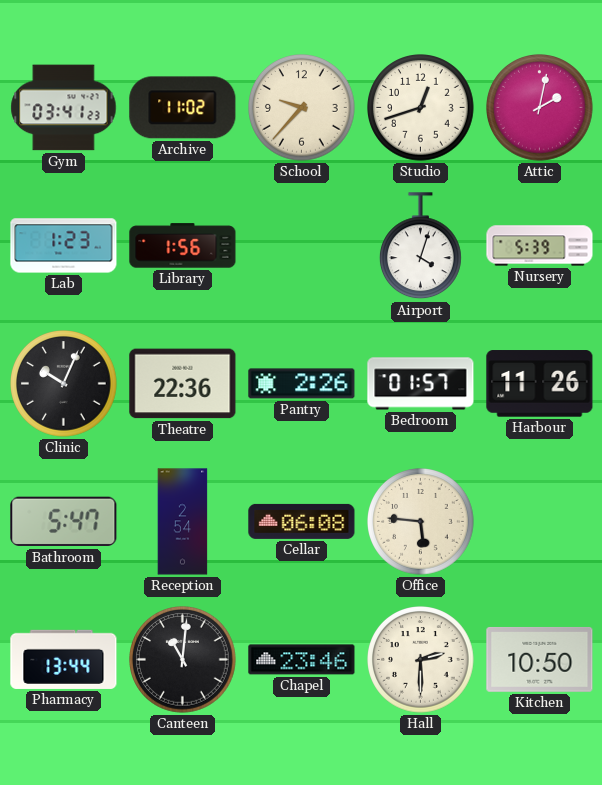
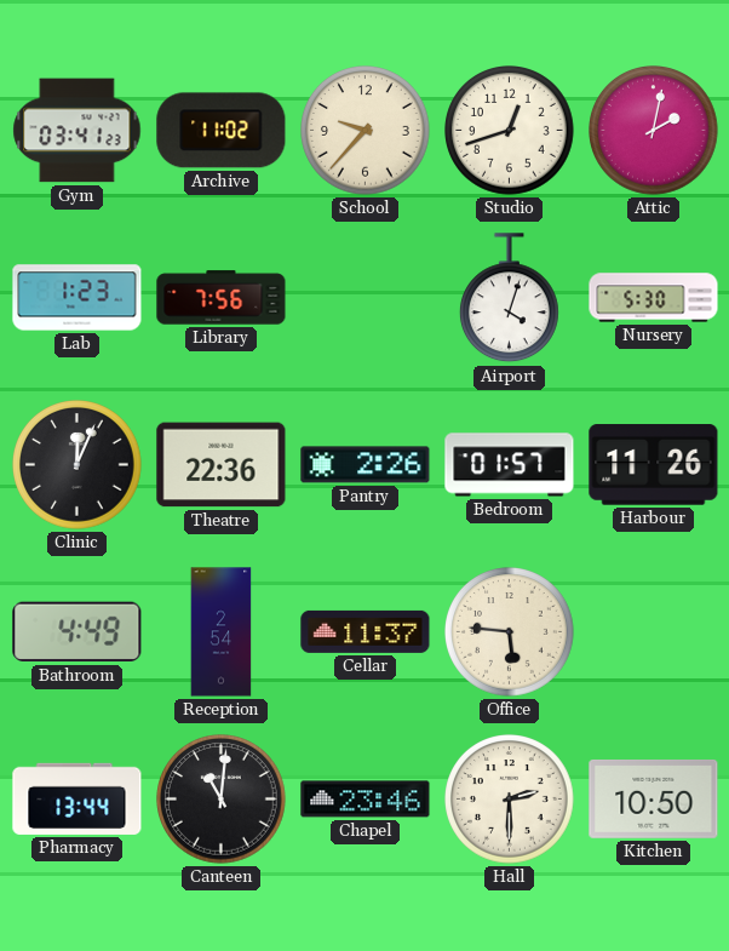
Library: 1:56 -> 7:56 (222, 298)
Nursery: 5:39 -> 5:30 (654, 298)
Clinic: 10:04 -> 12:04 (78, 465)
Bathroom: 5:47 -> 4:49 (78, 632)
Cellar: 06:08 -> 11:37 (366, 631)
